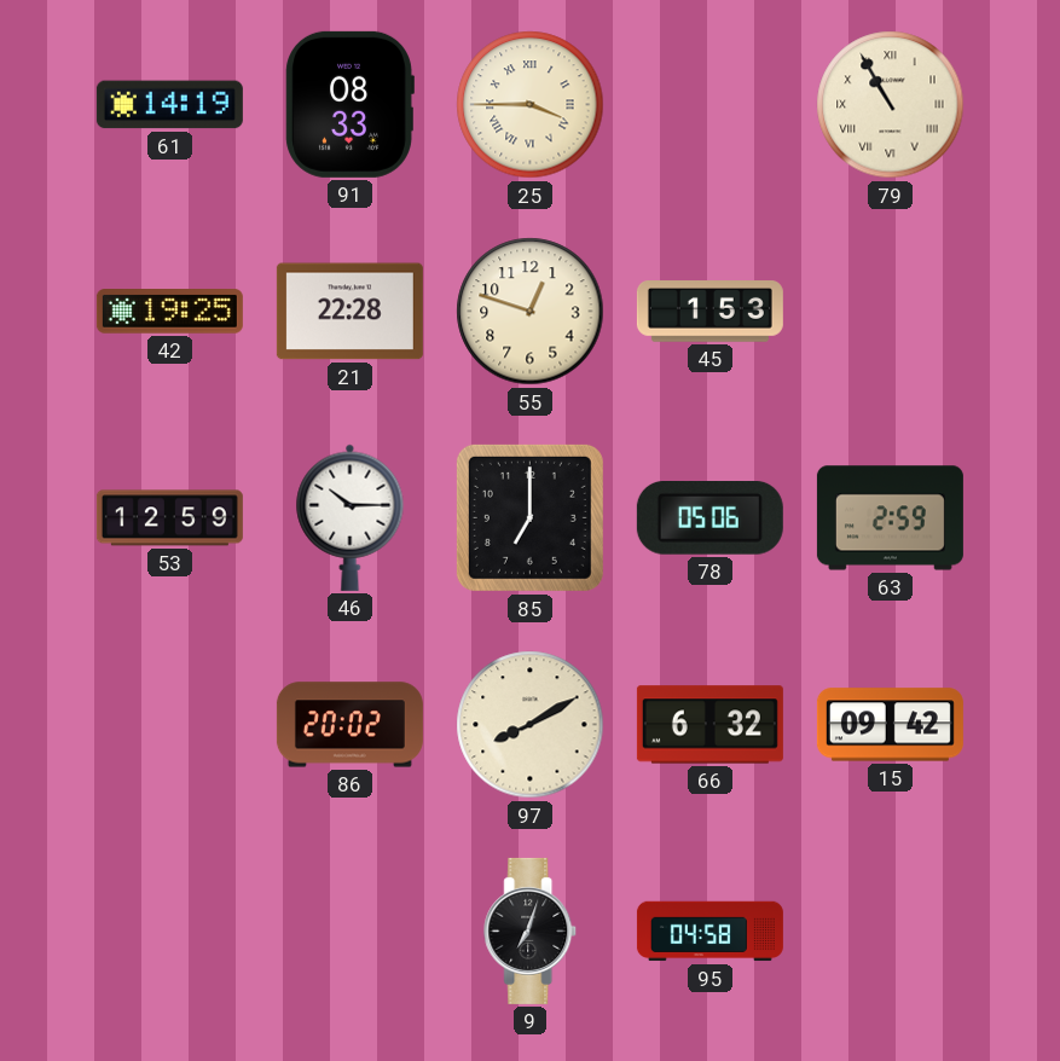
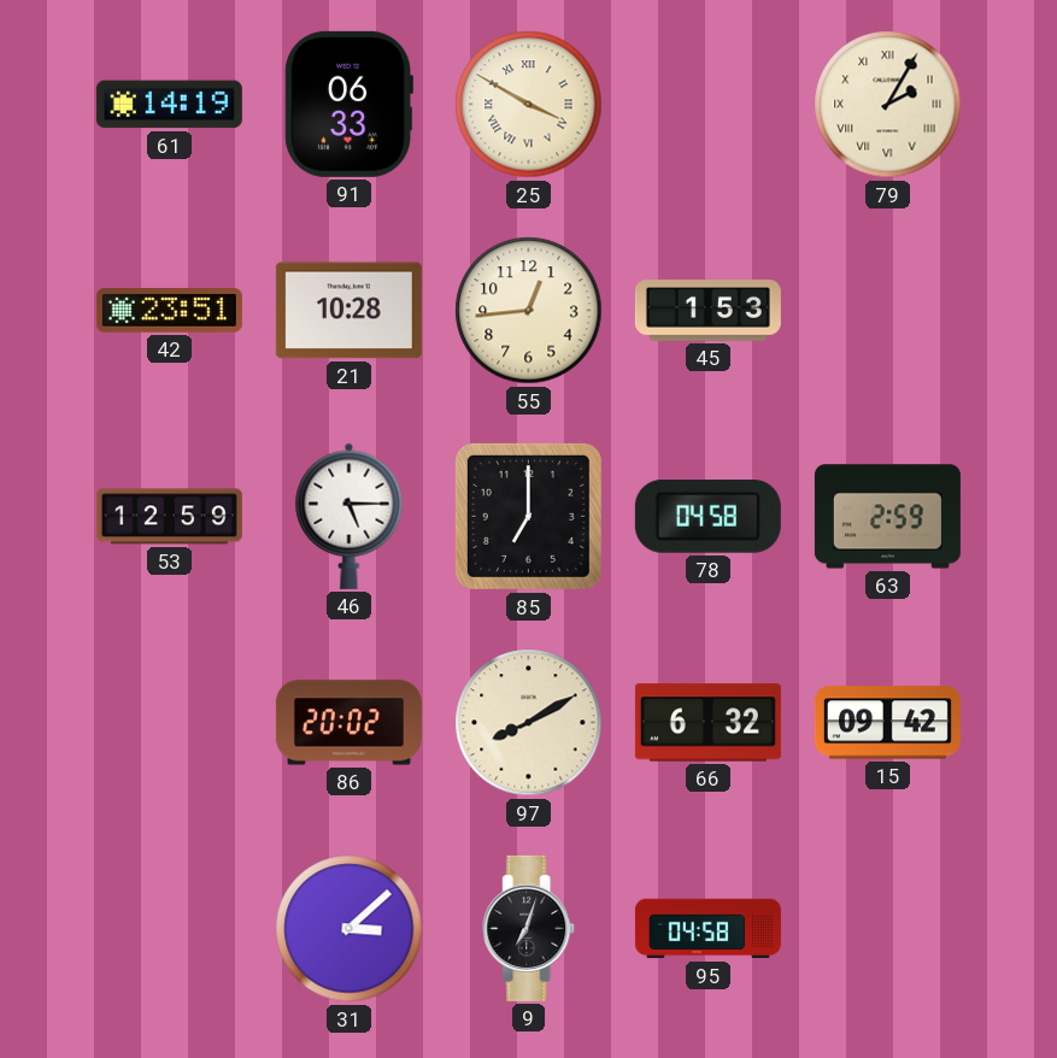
91: 08:33 -> 06:33 (348, 104)
25: 3:45 -> 3:50 (529, 105)
79: 10:55 -> 2:05 (888, 105)
42: 19:25 -> 23:51 (169, 311)
21: 22:28 -> 10:28 (348, 311)
55: 12:48 -> 12:44 (529, 311)
46: 10:15 -> 5:15 (350, 516)
78: 05:06 -> 04:58 (707, 517)
31: none -> 3:08 (350, 929)
